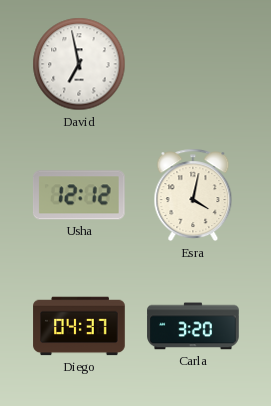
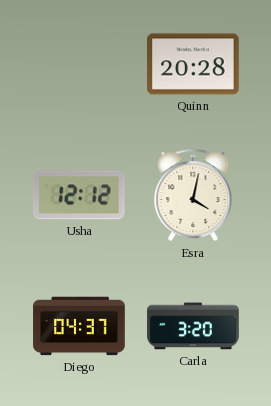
David: 6:58 -> none (79, 64)
Quinn: none -> 20:28 (193, 64)
